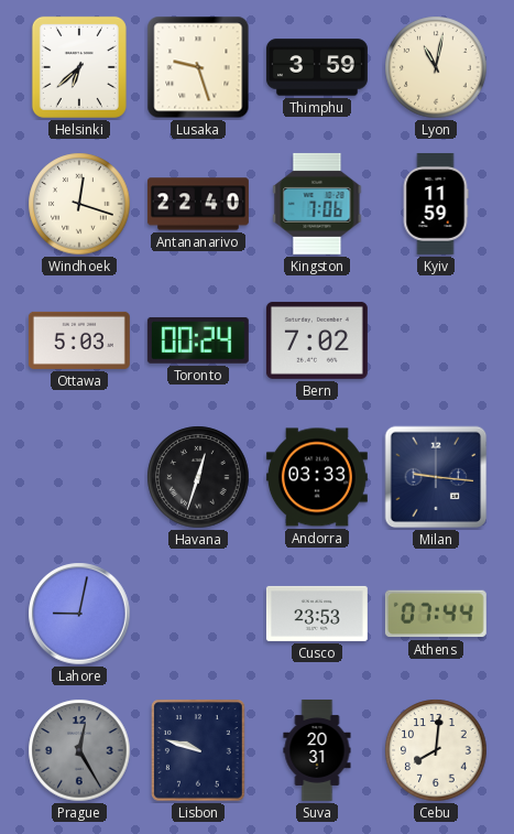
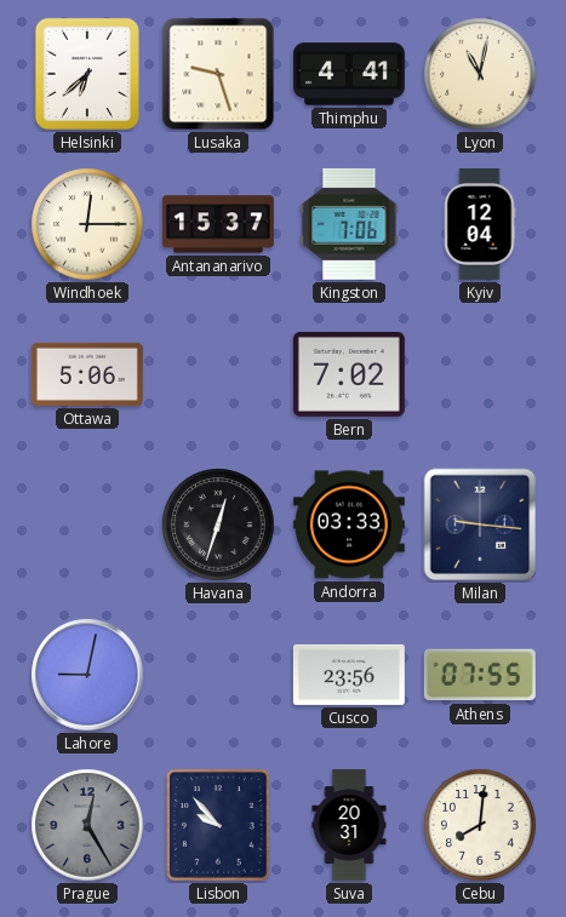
Thimphu: 3:59 -> 4:41 (349, 74)
Windhoek: 12:18 -> 12:15 (87, 224)
Antananarivo: 22:40 -> 15:37 (218, 224)
Kyiv: 11:59 -> 12:04 (480, 224)
Ottawa: 5:03 -> 5:06 (87, 374)
Toronto: 00:24 -> none (198, 340)
Cusco: 23:53 -> 23:56 (349, 675)
Athens: 07:44 -> 07:55 (480, 675)
Lisbon: 9:48 -> 9:53 (218, 825)
